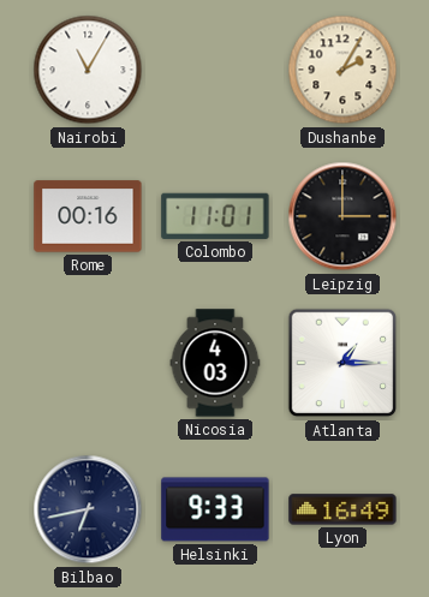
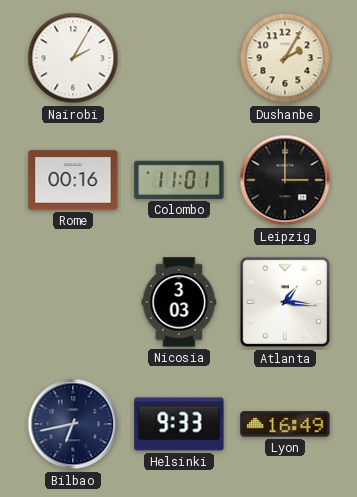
Nairobi: 11:05 -> 2:05 (73, 58)
Nicosia: 4:03 -> 3:03 (179, 302)
Atlanta: 1:15 -> 1:16 (285, 302)
